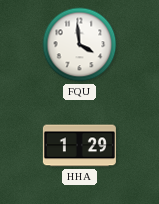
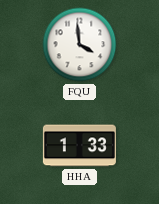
HHA: 1:29 -> 1:33 (79, 146)
